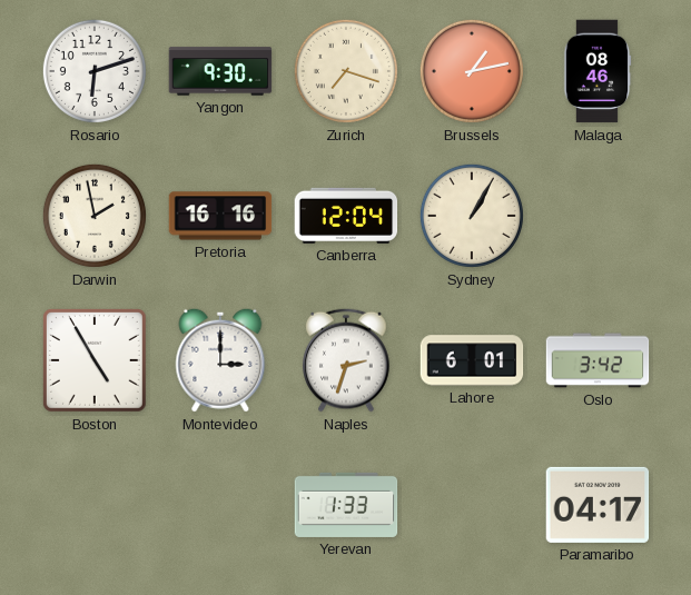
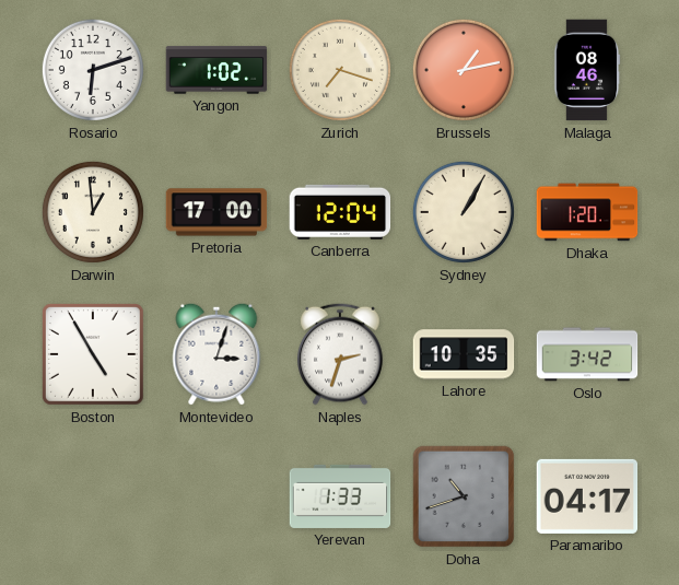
Yangon: 9:30 -> 1:02 (216, 70)
Darwin: 1:58 -> 12:59 (93, 212)
Pretoria: 16:16 -> 17:00 (216, 212)
Dhaka: none -> 1:20 (587, 212)
Montevideo: 3:00 -> 3:03 (216, 354)
Lahore: 6:01 -> 10:35 (464, 354)
Doha: none -> 10:42 (464, 496)
